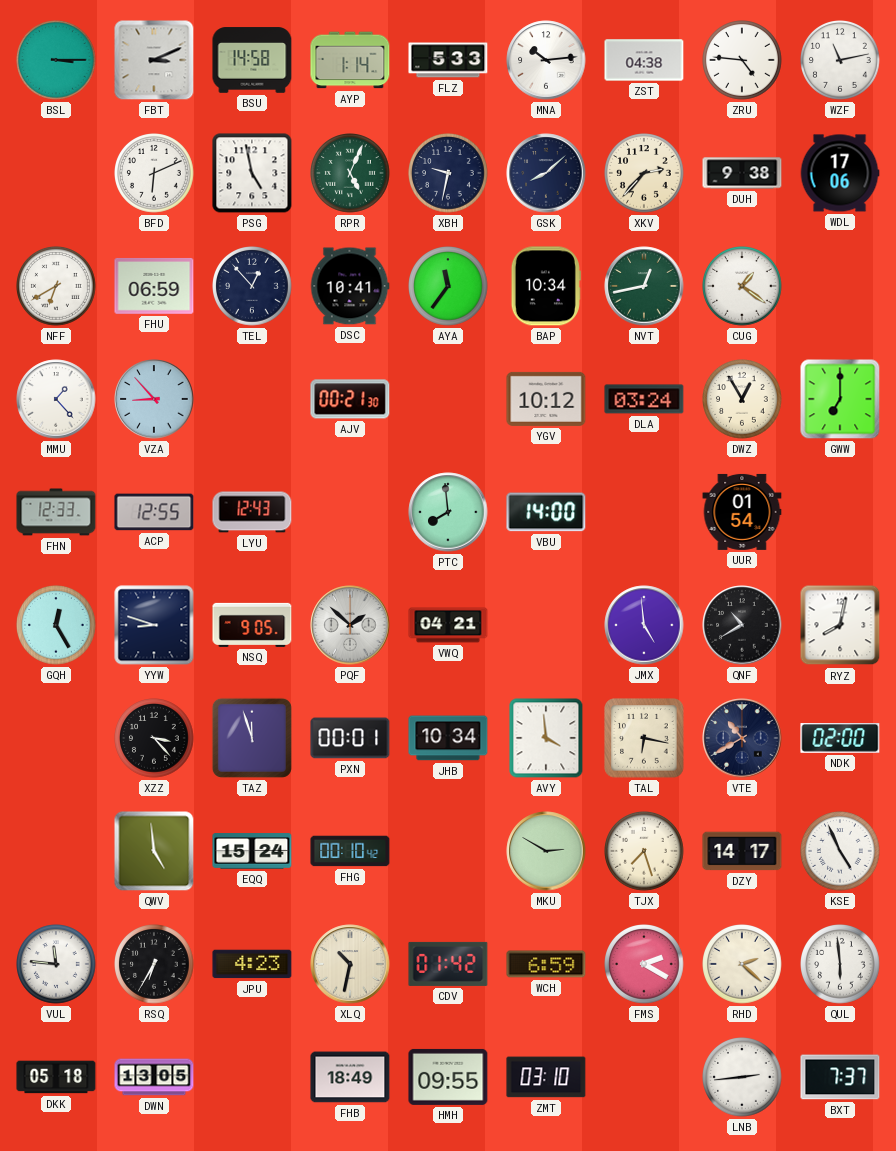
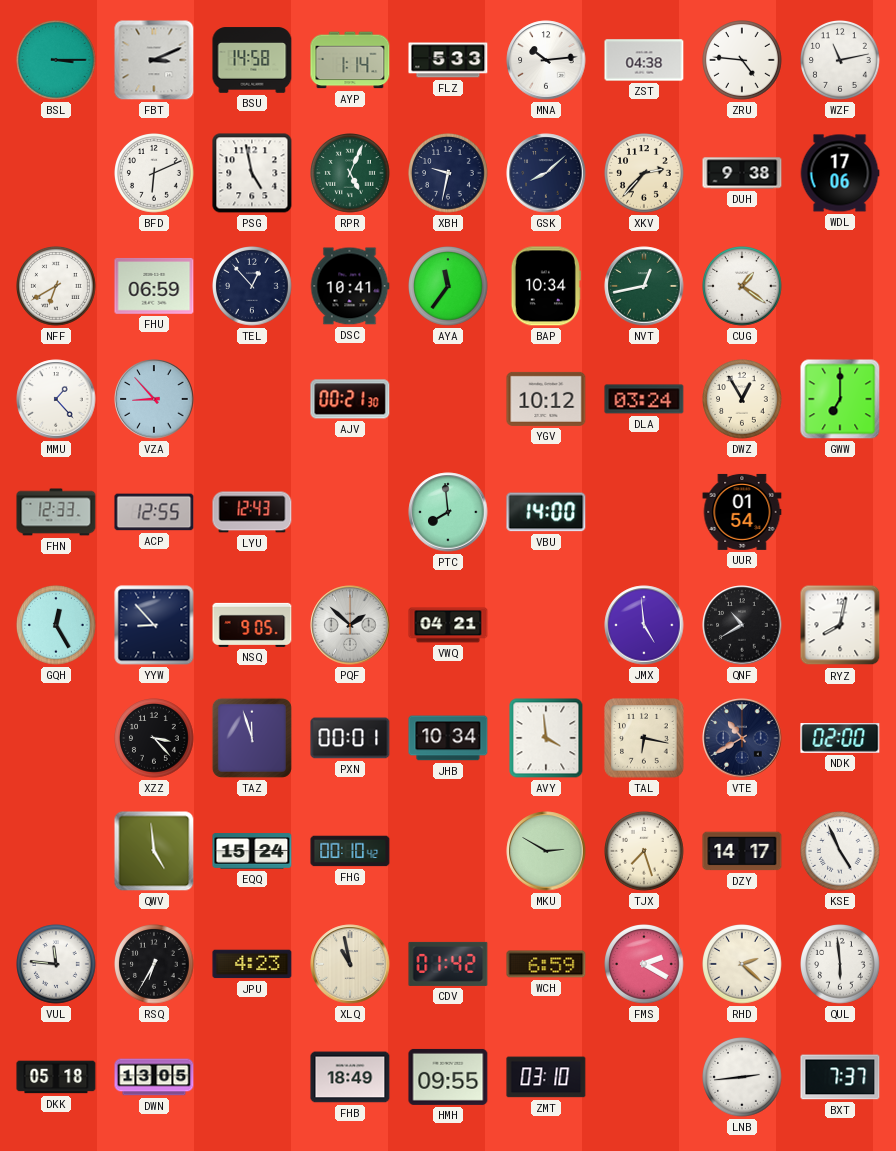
YYW: 8:48 -> 8:53 (154, 625)
XLQ: 10:32 -> 10:58 (350, 964)
